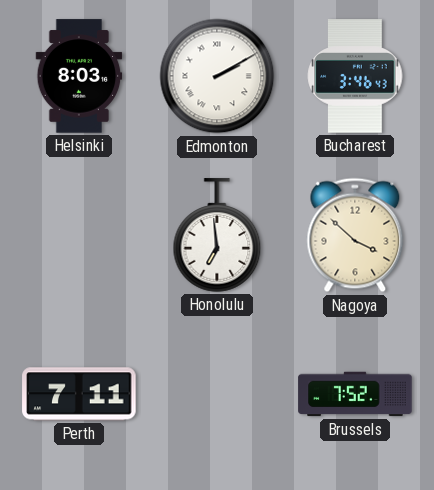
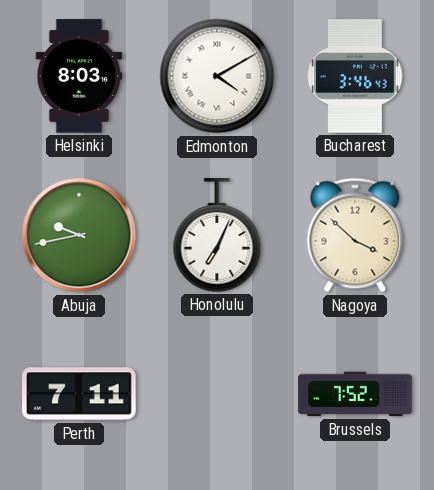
Edmonton: 2:10 -> 4:10 (217, 76)
Abuja: none -> 9:43 (79, 235)
Honolulu: 6:59 -> 7:04 (217, 235)
